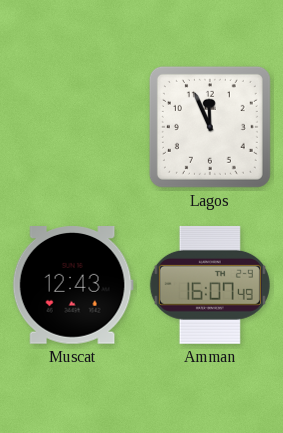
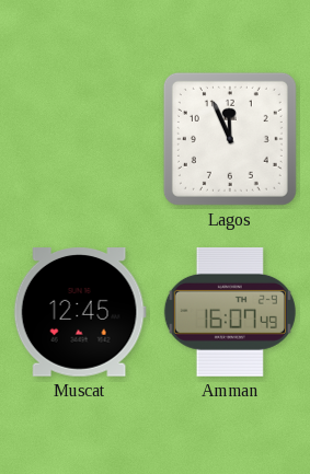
Muscat: 12:43 -> 12:45 (80, 313)
